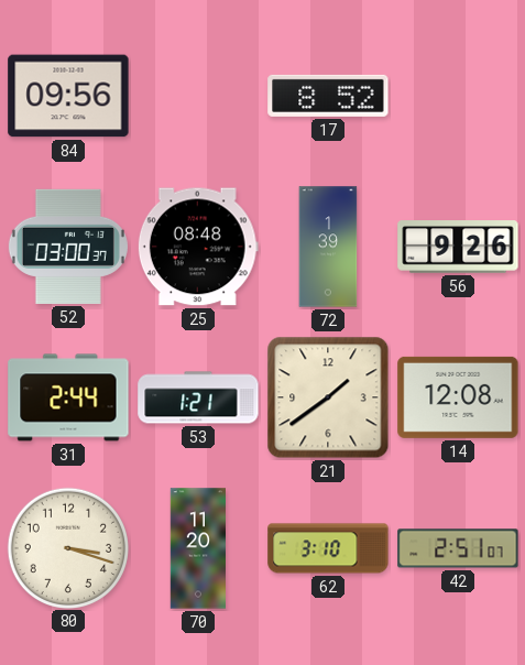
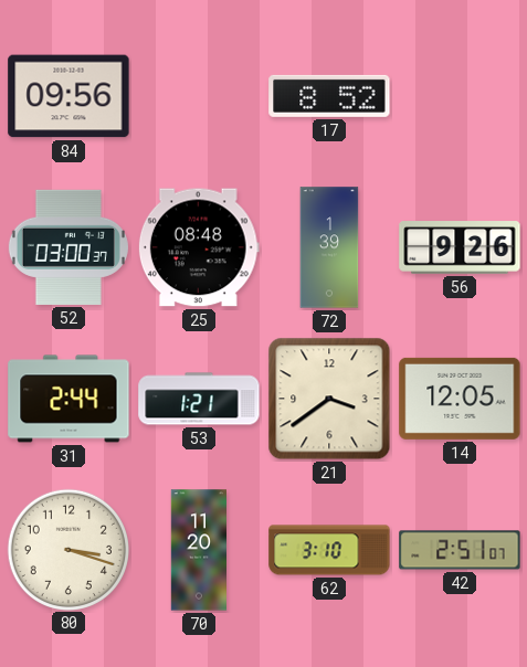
21: 1:39 -> 3:39 (329, 399)
14: 12:08 -> 12:05 (460, 399)
